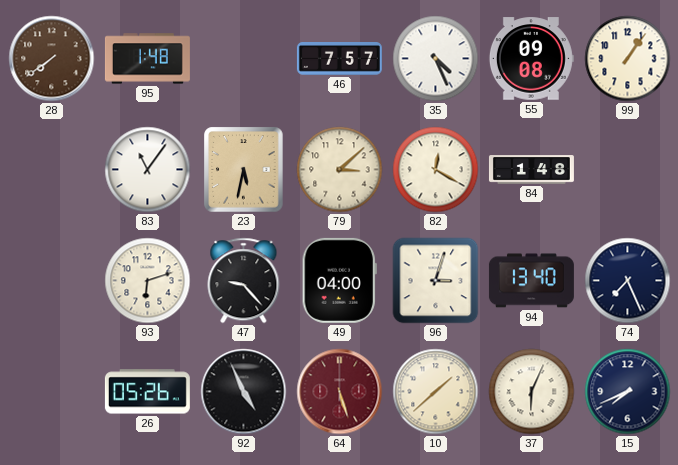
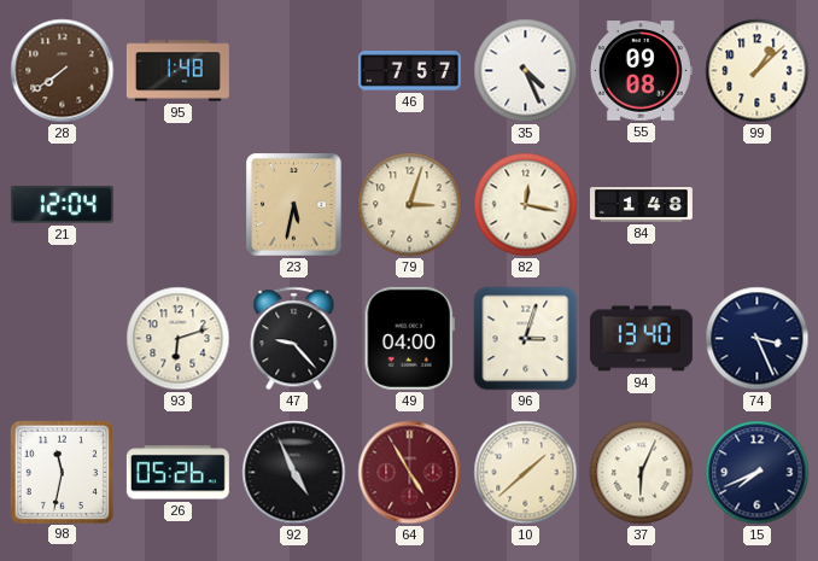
99: 1:06 -> 1:08 (758, 71)
21: none -> 12:04 (62, 205)
83: 11:06 -> none (148, 170)
79: 3:08 -> 3:03 (410, 205)
82: 12:20 -> 12:17 (526, 205)
74: 7:26 -> 3:26 (758, 339)
98: none -> 11:32 (62, 472)
64: 5:27 -> 4:55 (410, 473)
